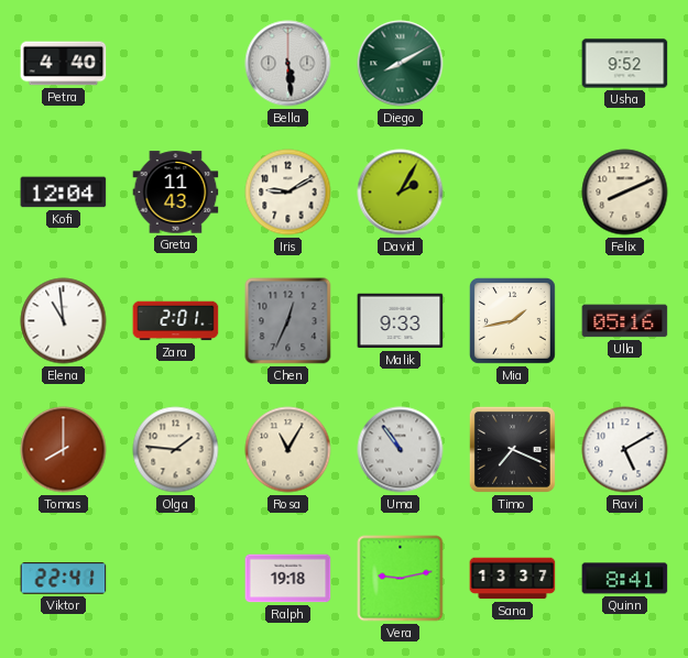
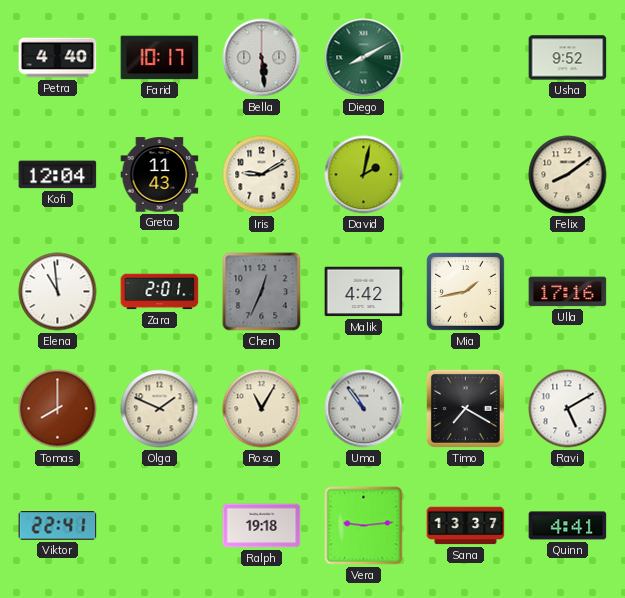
Farid: none -> 10:17 (160, 58)
David: 2:05 -> 2:02 (364, 175)
Felix: 8:11 -> 8:09 (568, 175)
Malik: 9:33 -> 4:42 (364, 292)
Ulla: 05:16 -> 17:16 (568, 292)
Olga: 1:46 -> 1:49 (160, 409)
Timo: 7:19 -> 7:20 (465, 408)
Vera: 9:13 -> 9:14 (364, 526)
Quinn: 8:41 -> 4:41 (568, 526)
